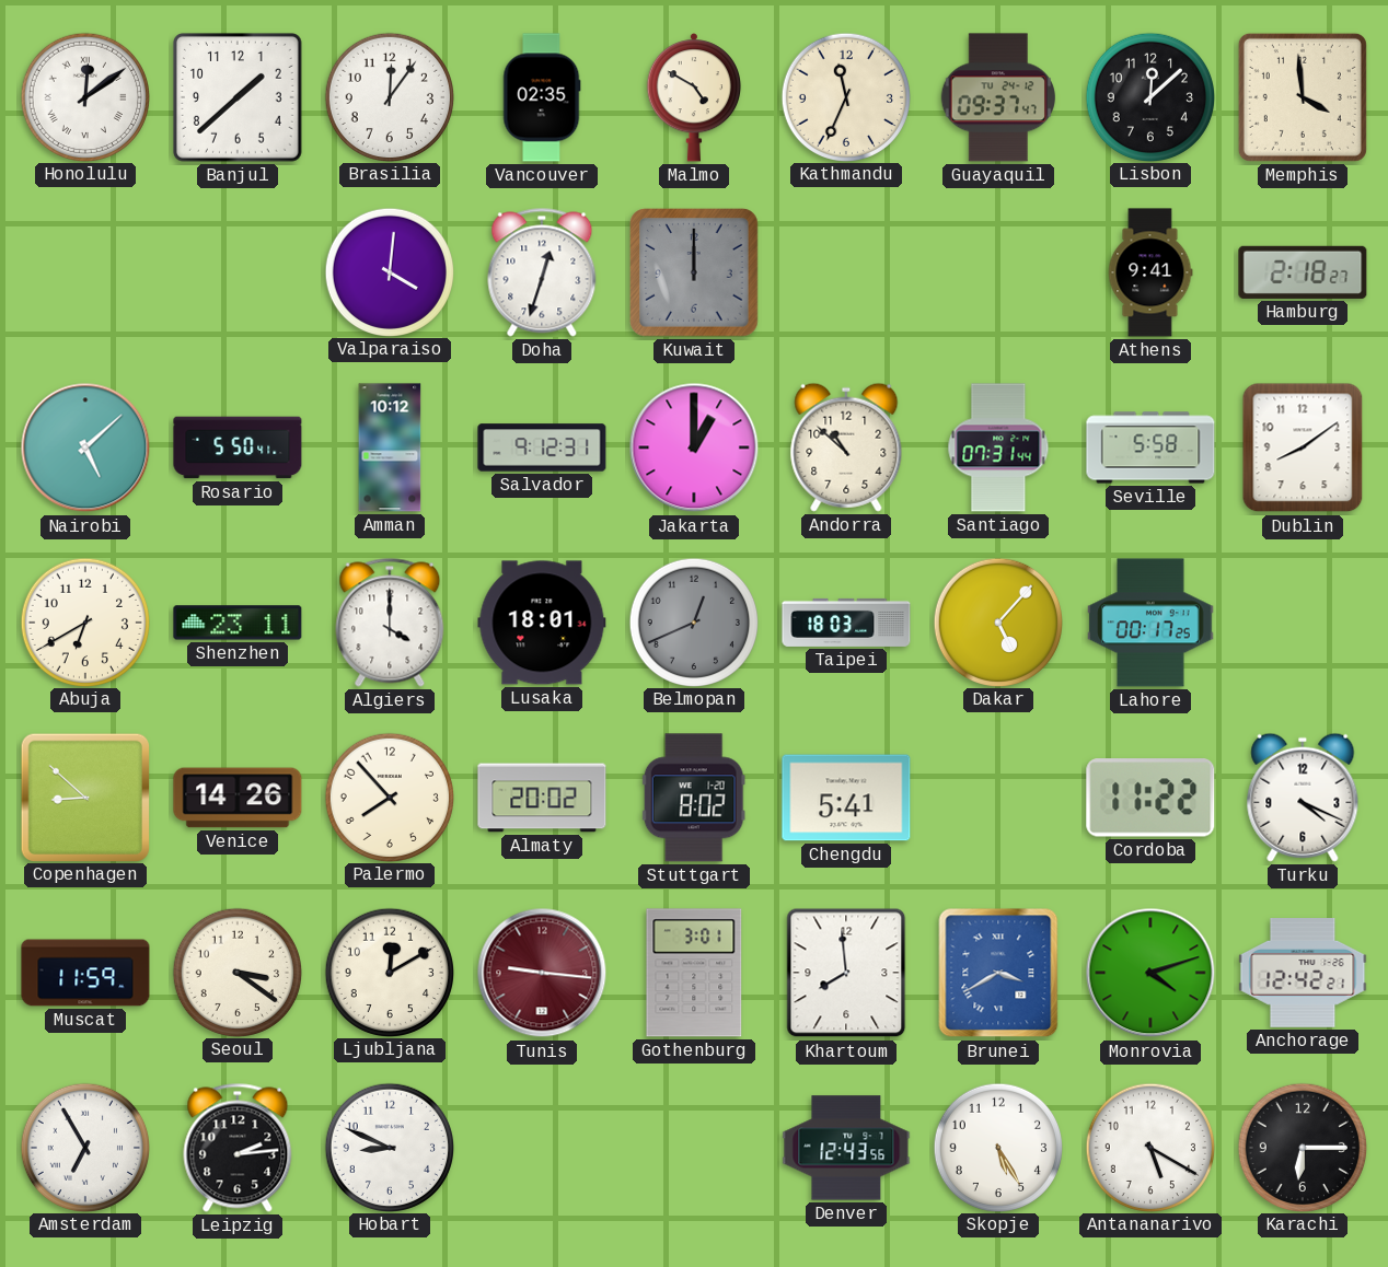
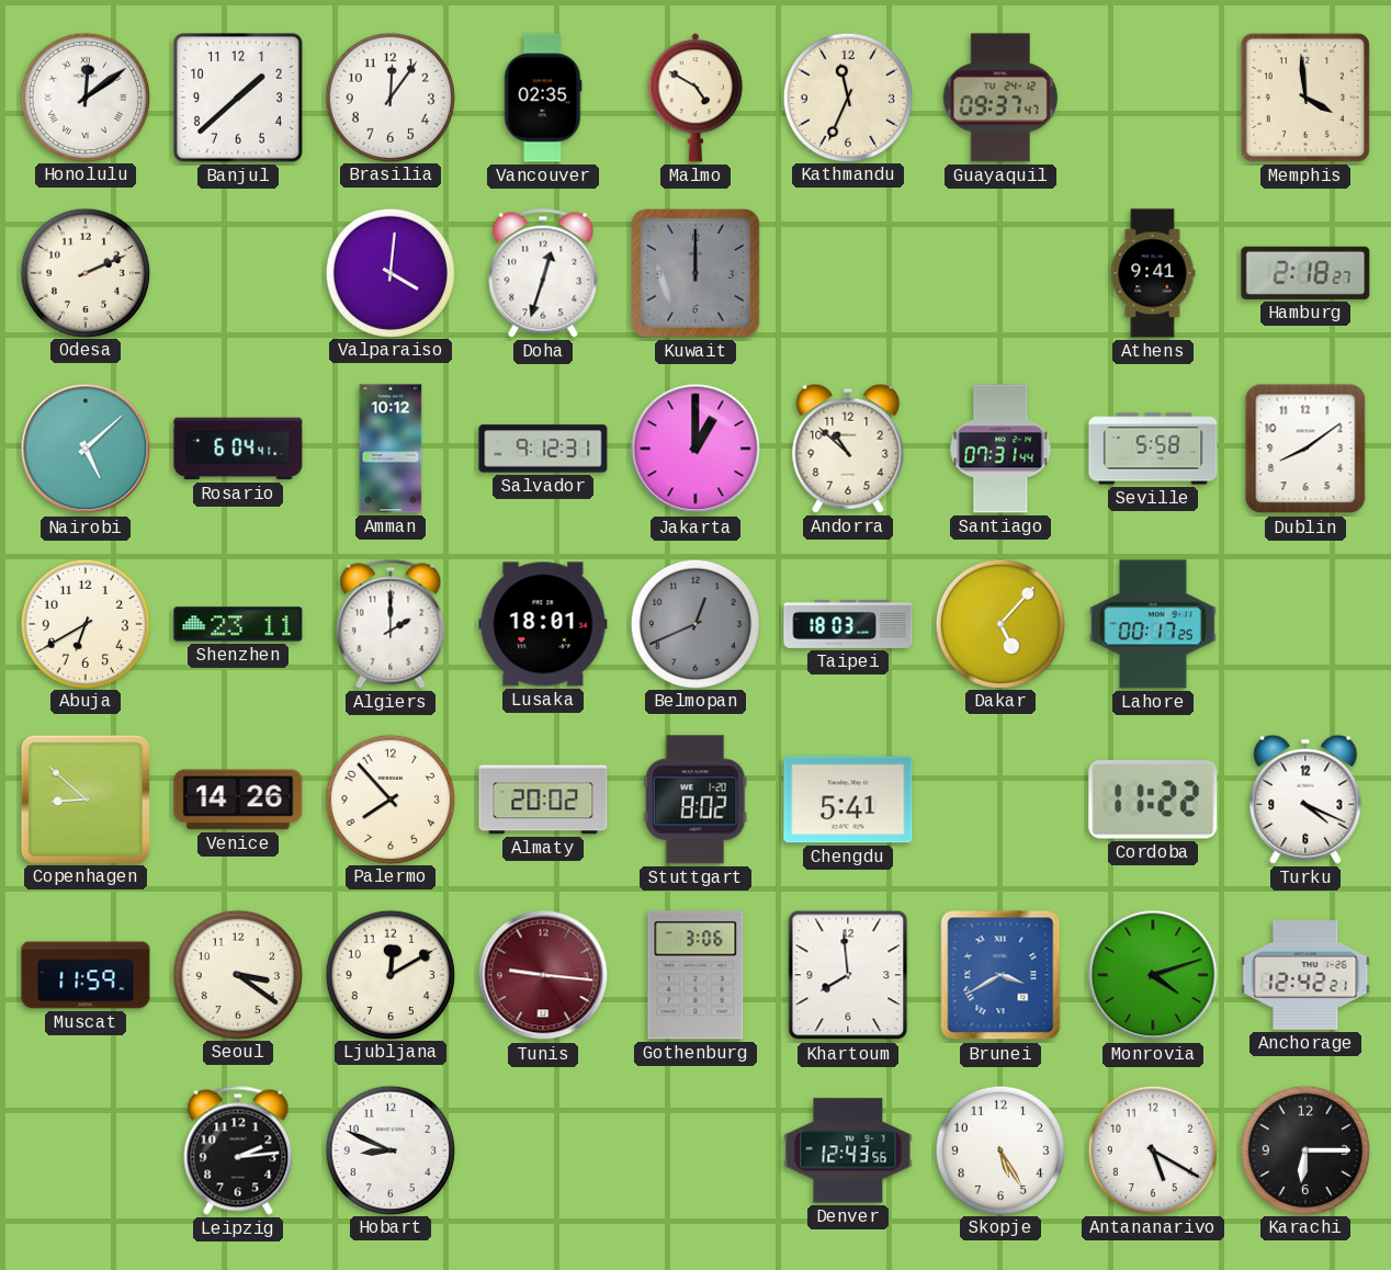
Lisbon: 12:08 -> none (1149, 96)
Odesa: none -> 2:11 (84, 272)
Rosario: 5:50 -> 6:04 (238, 449)
Algiers: 4:00 -> 2:00 (391, 624)
Gothenburg: 3:01 -> 3:06 (695, 975)
Amsterdam: 6:55 -> none (84, 1147)
